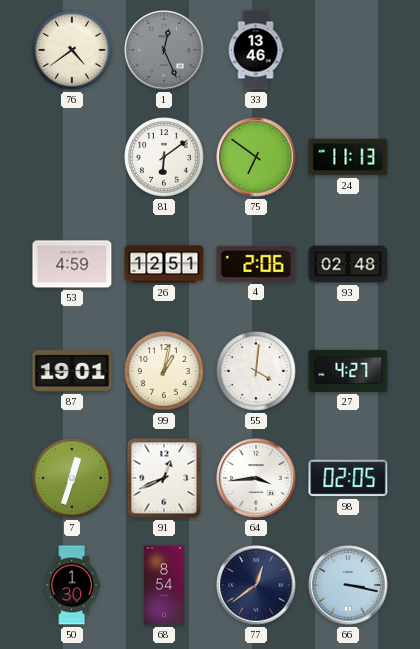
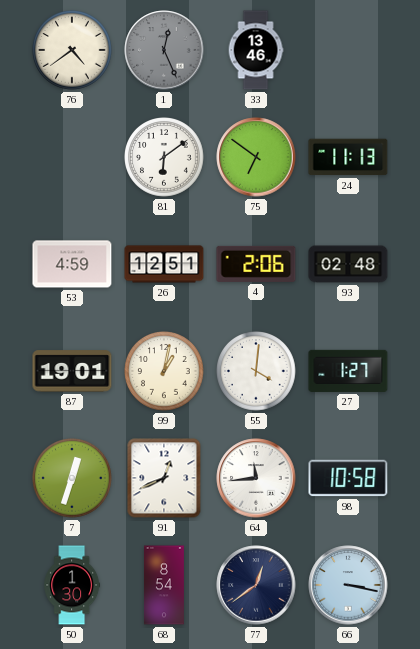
27: 4:27 -> 1:27 (348, 371)
64: 3:44 -> 11:44 (256, 478)
98: 02:05 -> 10:58 (348, 478)
